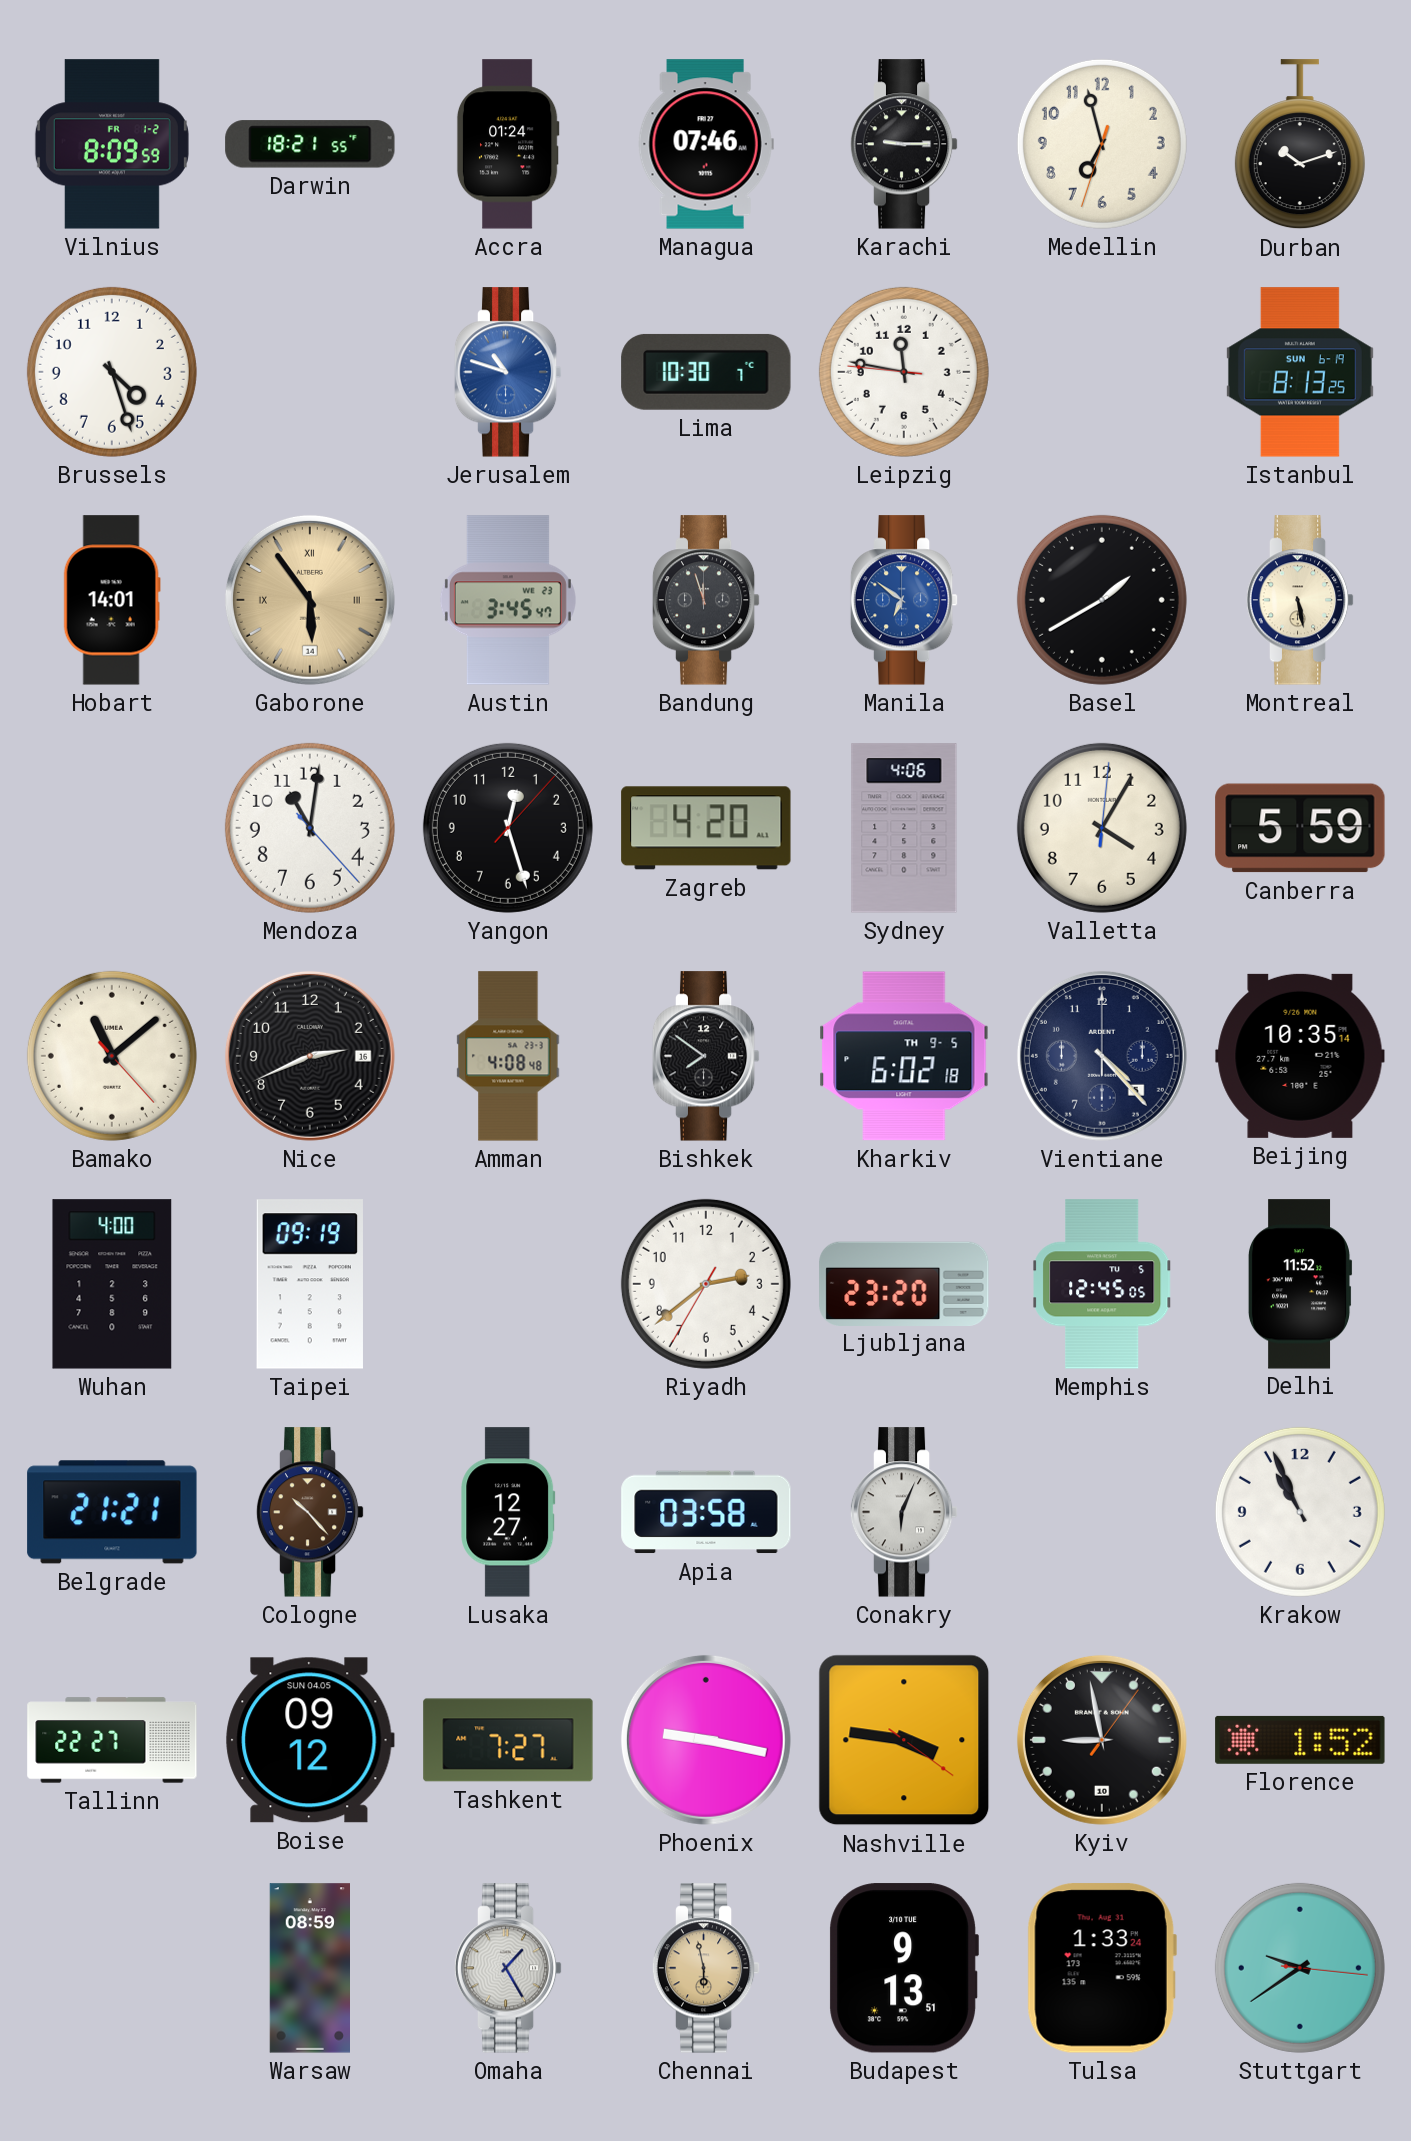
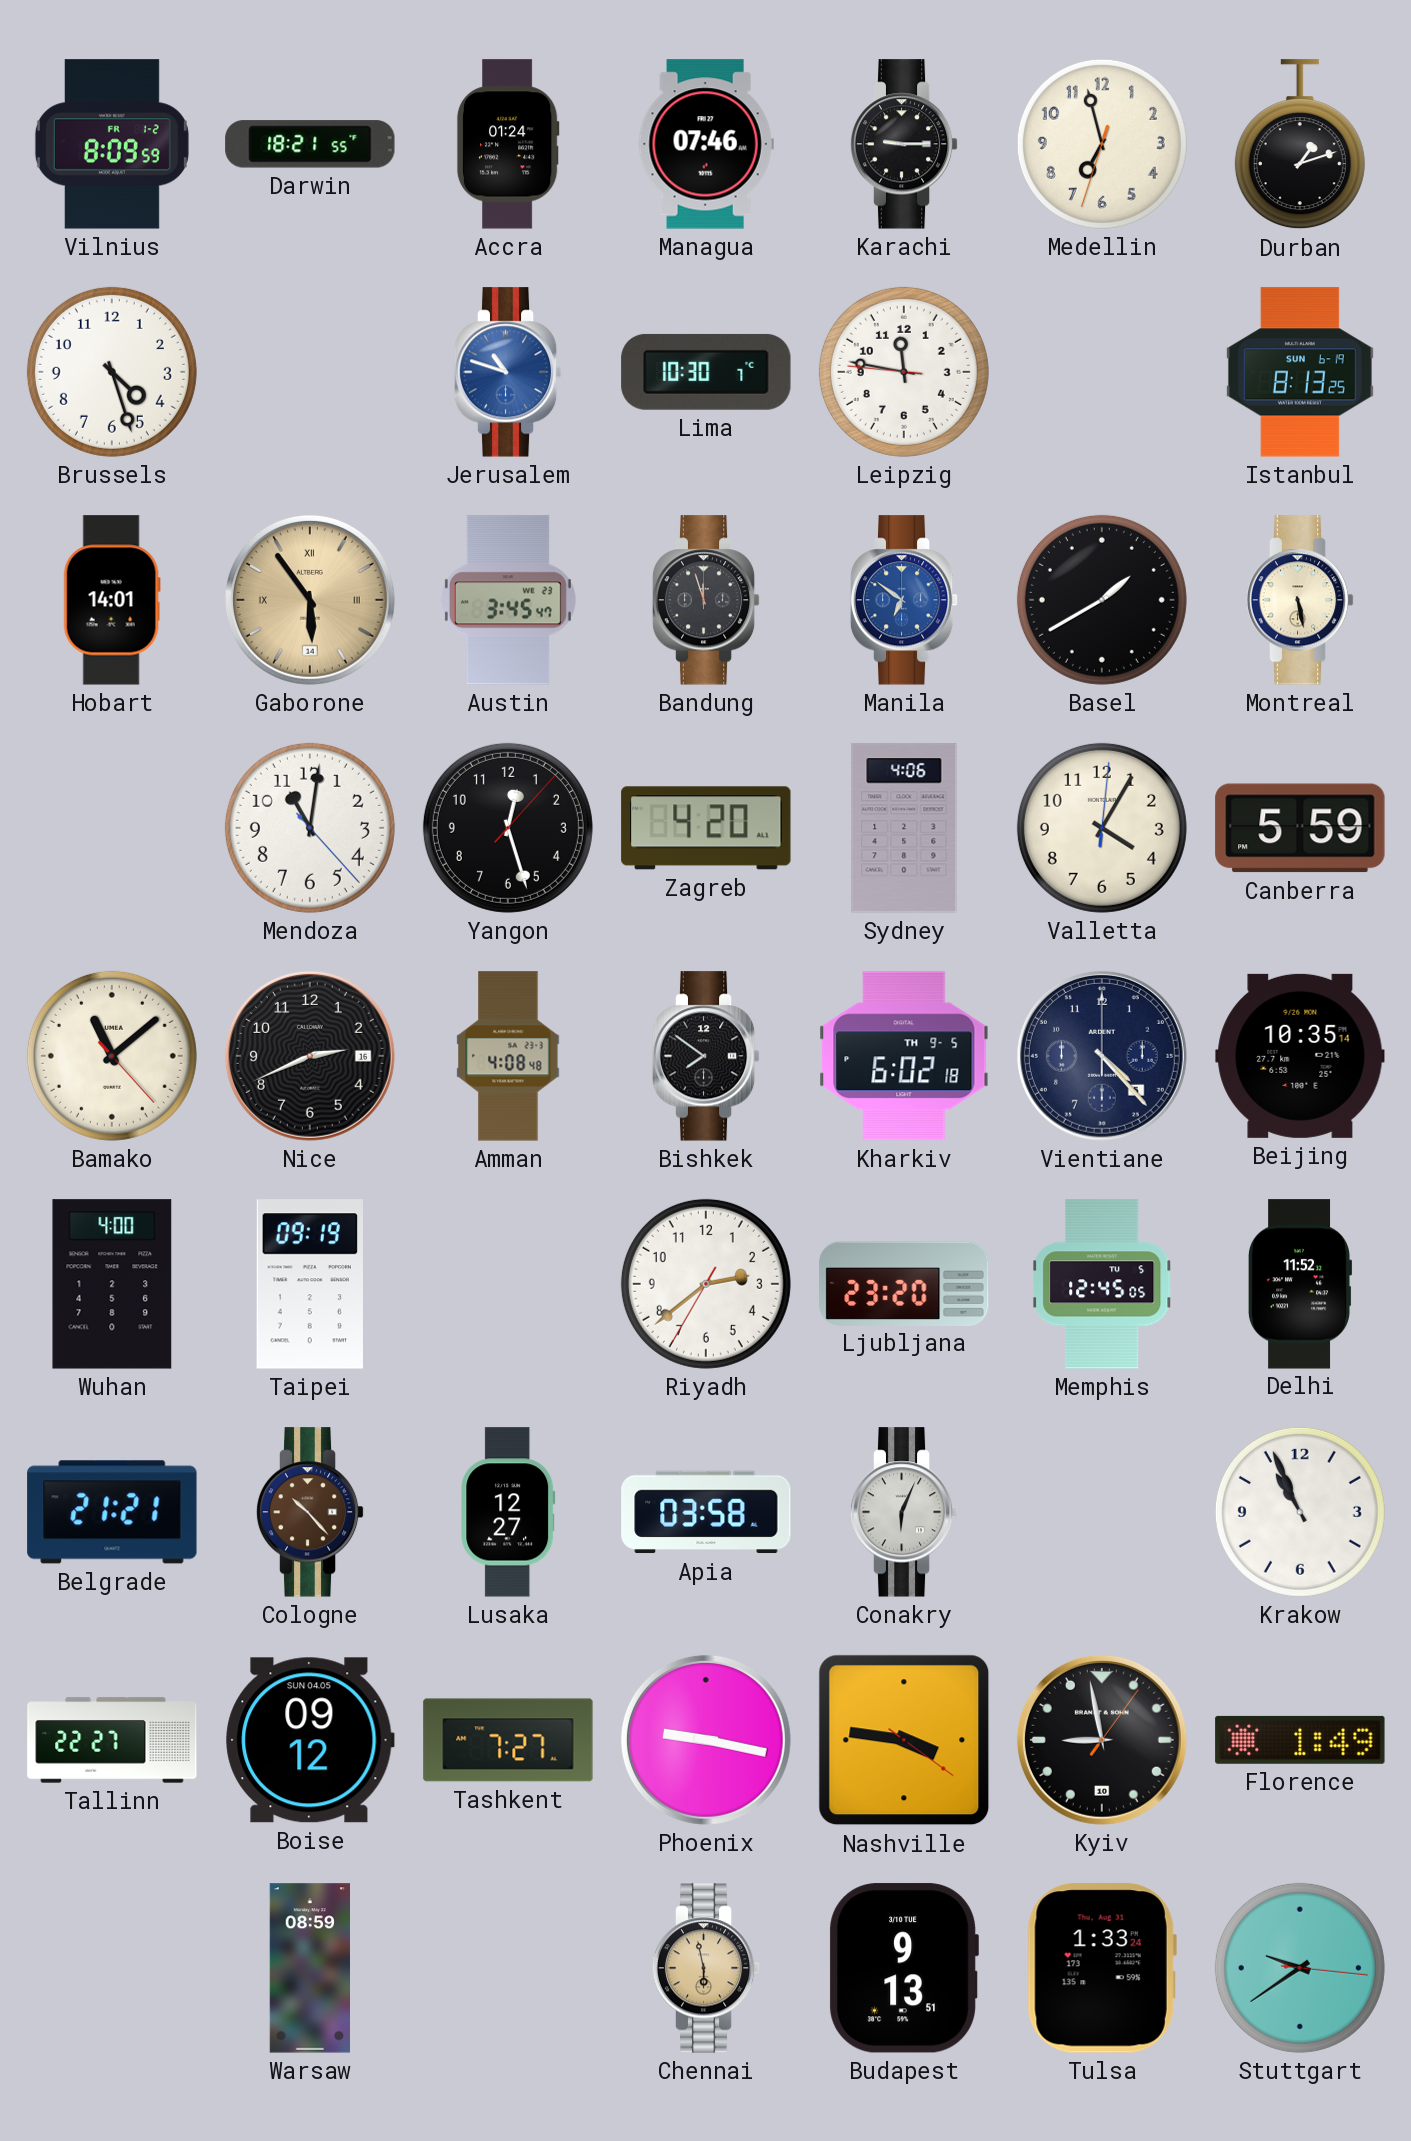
Durban: 10:12 -> 1:12 (1300, 145)
Florence: 1:52 -> 1:49 (1300, 1740)
Omaha: 1:25 -> none (508, 1968)
